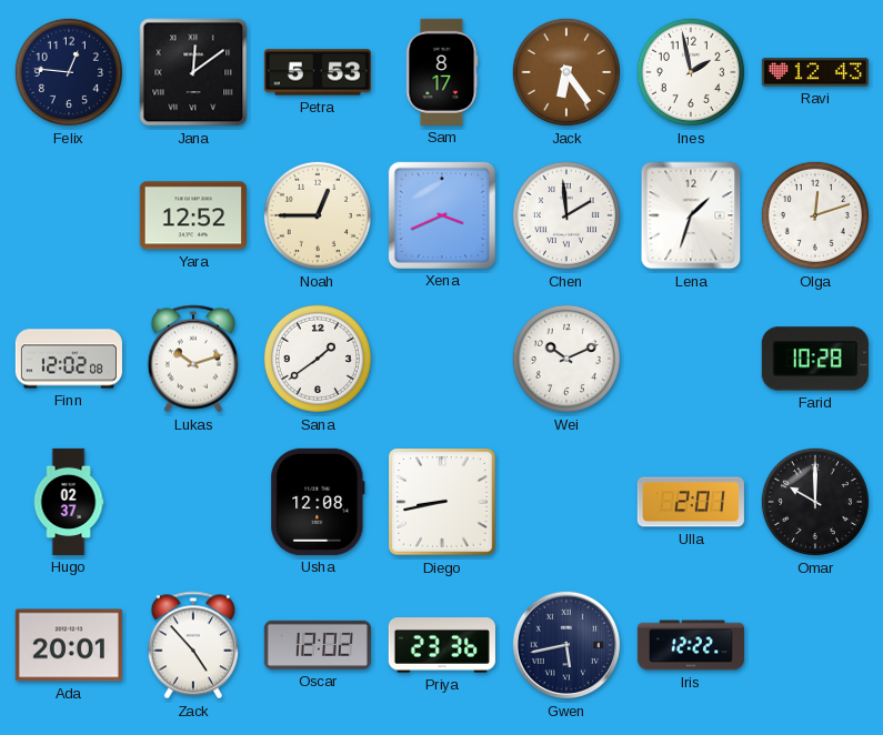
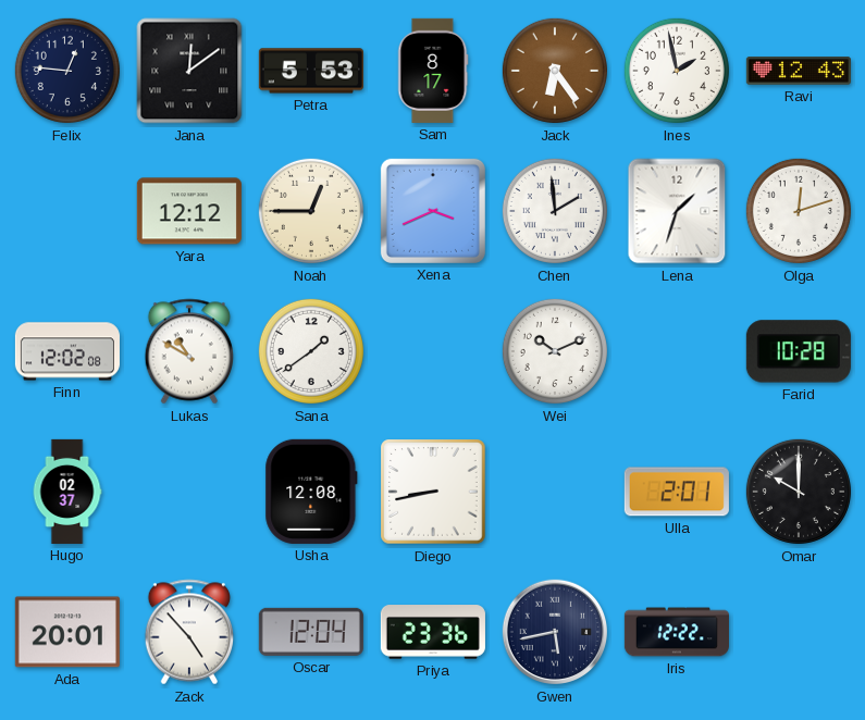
Yara: 12:52 -> 12:12 (189, 211)
Lukas: 10:12 -> 10:50 (189, 351)
Oscar: 12:02 -> 12:04 (311, 632)
